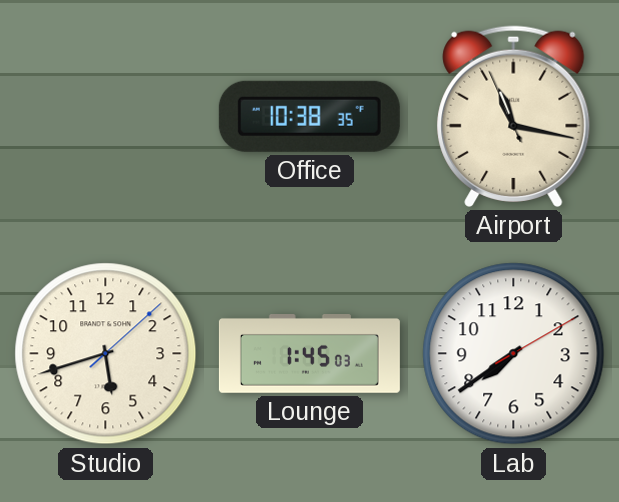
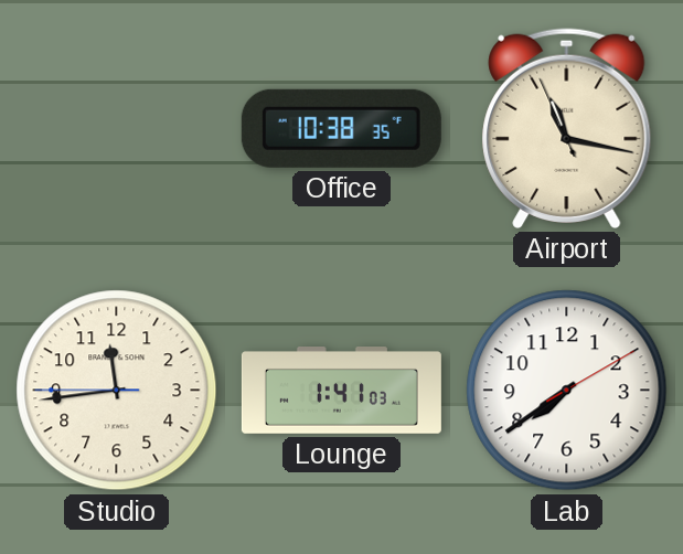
Studio: 5:42 -> 11:43 (117, 391)
Lounge: 1:45 -> 1:41 (341, 391)
